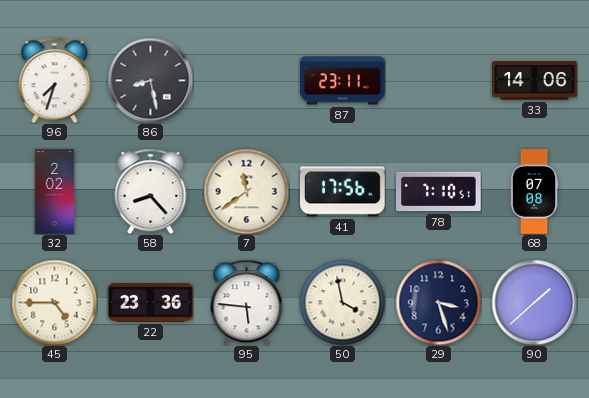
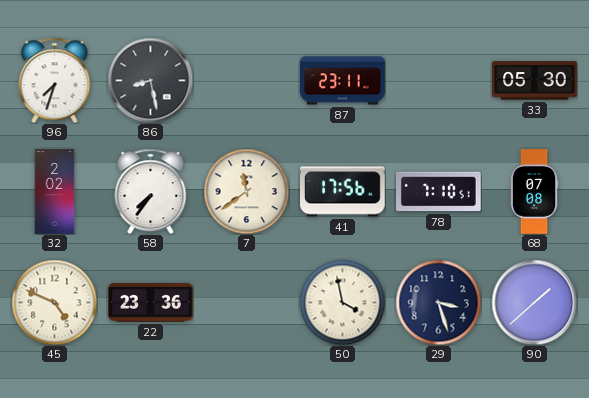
33: 14:06 -> 05:30 (535, 81)
58: 8:23 -> 7:36 (151, 191)
45: 4:45 -> 4:49 (54, 302)
95: 5:46 -> none (247, 302)
